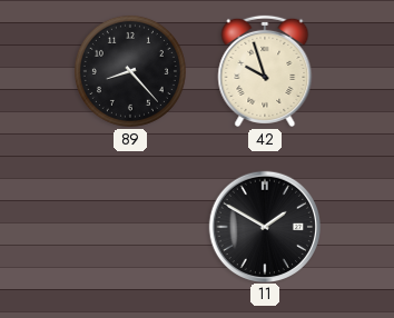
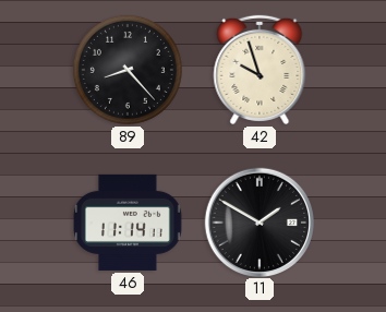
46: none -> 11:14 (129, 223)
